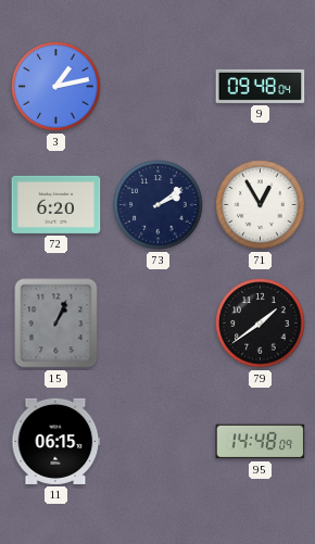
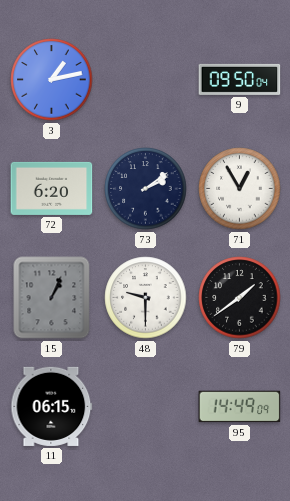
9: 09:48 -> 09:50 (240, 79)
48: none -> 9:30 (146, 298)
95: 14:48 -> 14:49 (240, 407)
